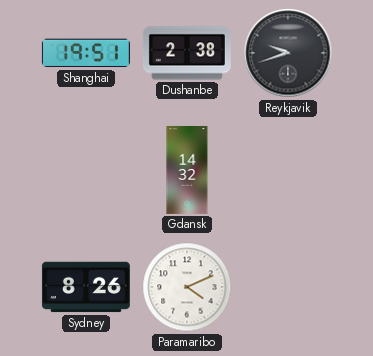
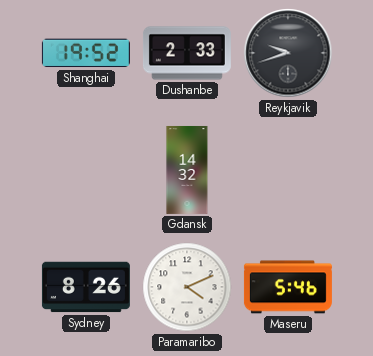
Shanghai: 19:51 -> 19:52 (86, 53)
Dushanbe: 2:38 -> 2:33 (187, 53)
Maseru: none -> 5:46 (288, 287)
